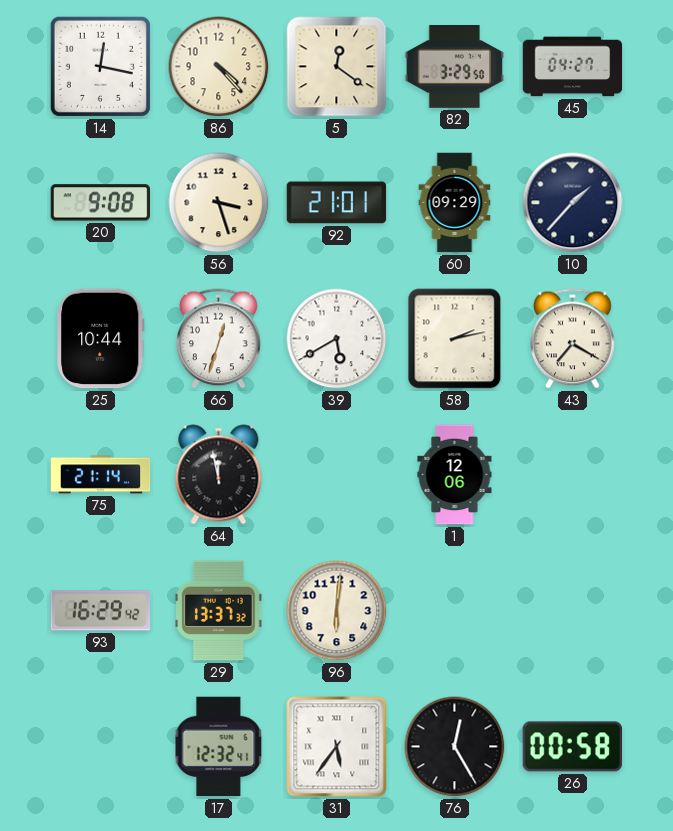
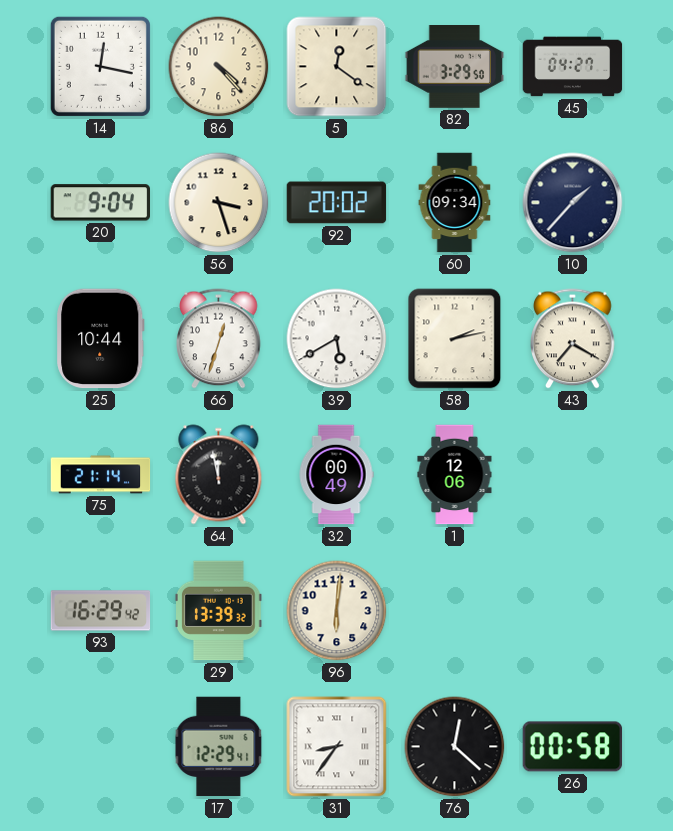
20: 9:08 -> 9:04 (100, 203)
92: 21:01 -> 20:02 (337, 203)
60: 09:29 -> 09:34 (455, 203)
32: none -> 00:49 (336, 475)
29: 13:37 -> 13:39 (219, 611)
17: 12:32 -> 12:29 (219, 747)
31: 5:36 -> 8:36 (337, 747)
76: 12:25 -> 12:22 (455, 747)
